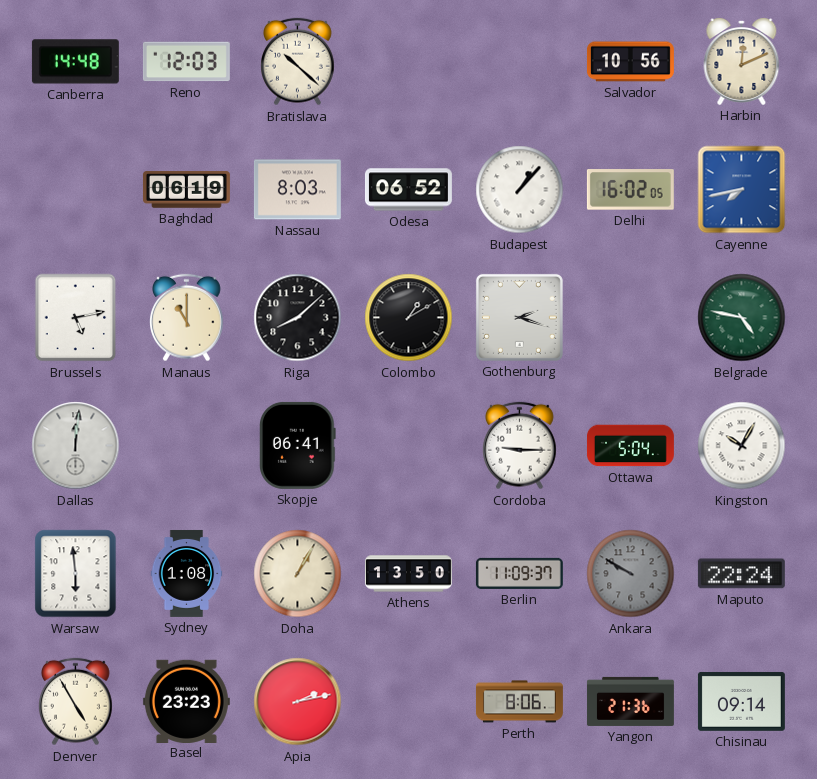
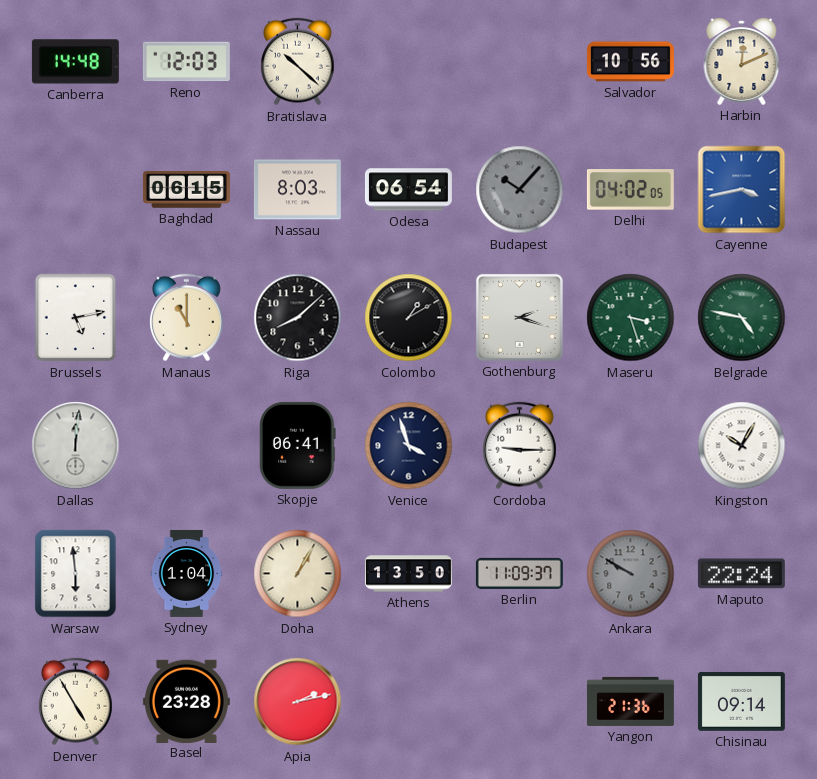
Baghdad: 06:19 -> 06:15 (186, 190)
Odesa: 06:52 -> 06:54 (408, 190)
Budapest: 1:07 -> 10:07 (520, 190)
Budapest dial: white -> grey (520, 190)
Delhi: 16:02 -> 04:02 (630, 190)
Cayenne: 7:43 -> 3:43 (742, 190)
Maseru: none -> 3:27 (631, 318)
Venice: none -> 3:57 (409, 446)
Ottawa: 5:04 -> none (630, 446)
Sydney: 1:08 -> 1:04 (187, 573)
Basel: 23:23 -> 23:28 (186, 701)
Perth: 8:06 -> none (519, 702)
